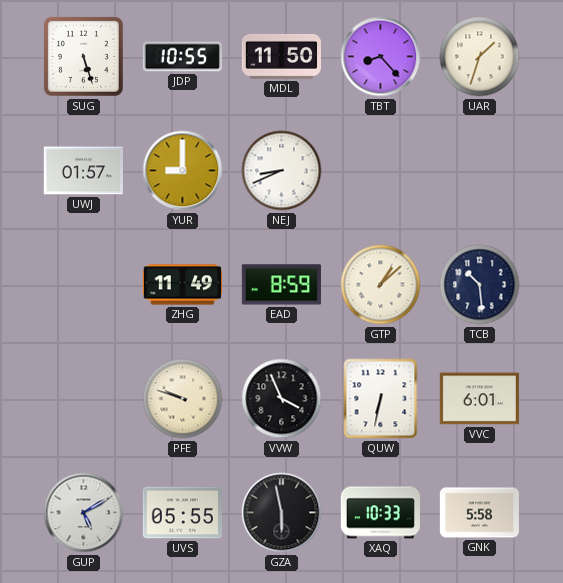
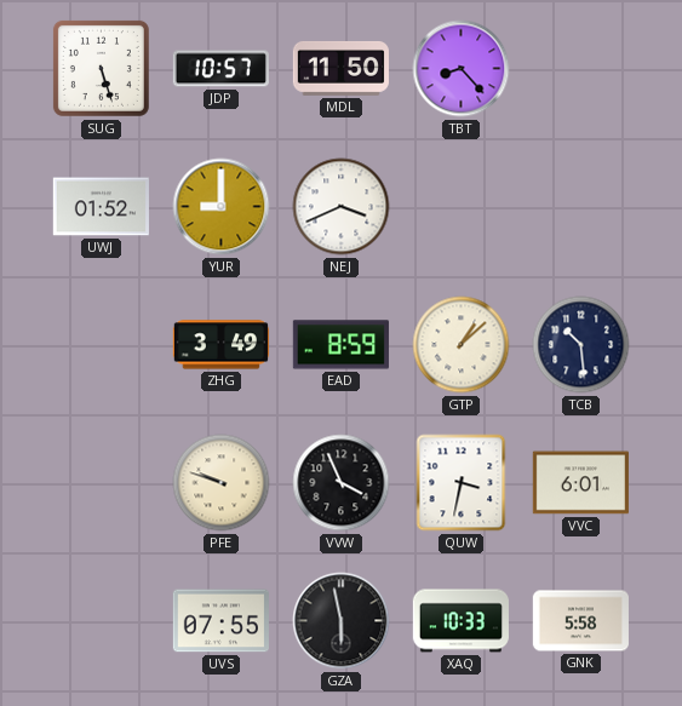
JDP: 10:55 -> 10:57 (220, 69)
UAR: 1:33 -> none (480, 57)
UWJ: 01:57 -> 01:52 (101, 207)
NEJ: 8:41 -> 3:41 (342, 207)
ZHG: 11:49 -> 3:49 (220, 345)
QUW: 6:32 -> 3:32 (462, 483)
GUP: 5:10 -> none (84, 513)
UVS: 05:55 -> 07:55 (220, 621)
